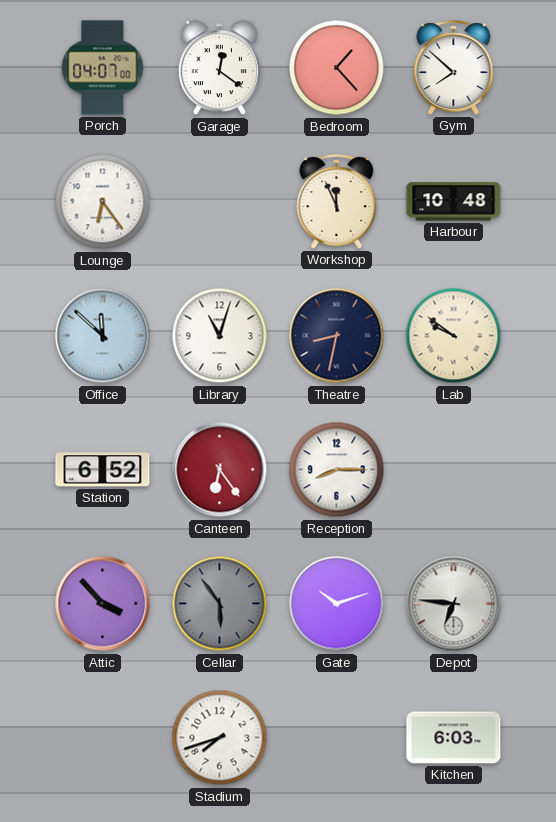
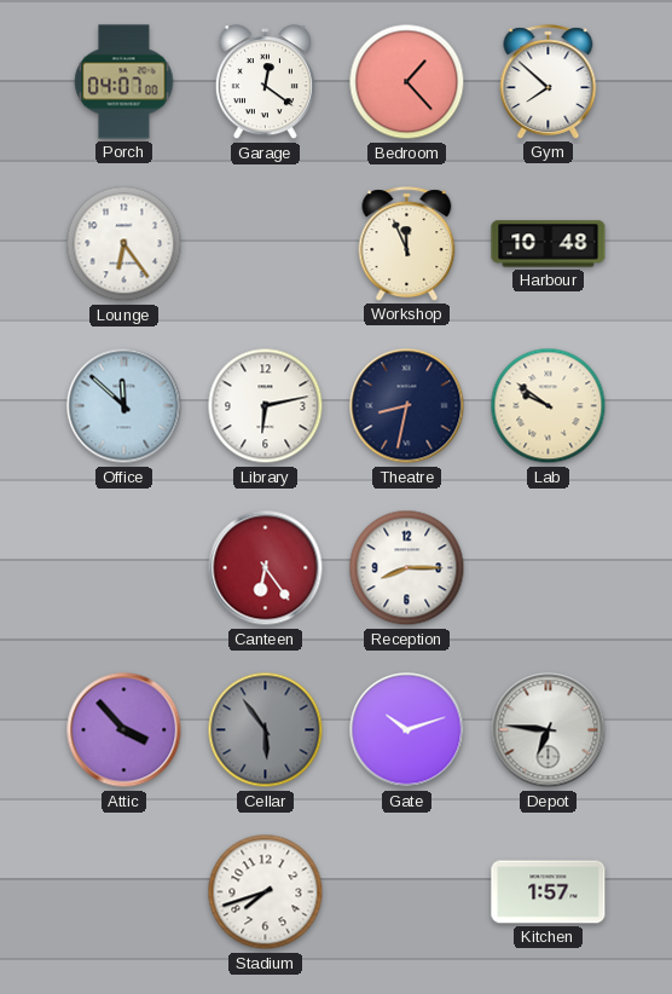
Library: 11:03 -> 6:13 (266, 406)
Station: 6:52 -> none (103, 470)
Kitchen: 6:03 -> 1:57 (549, 892)
